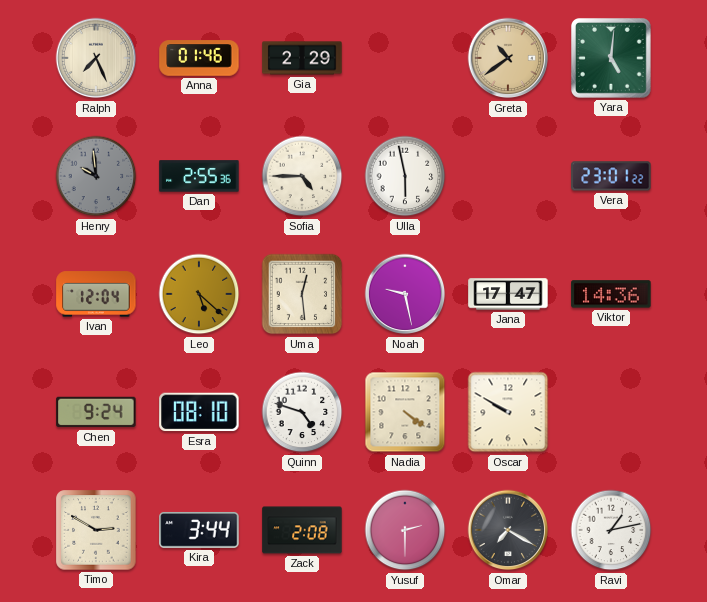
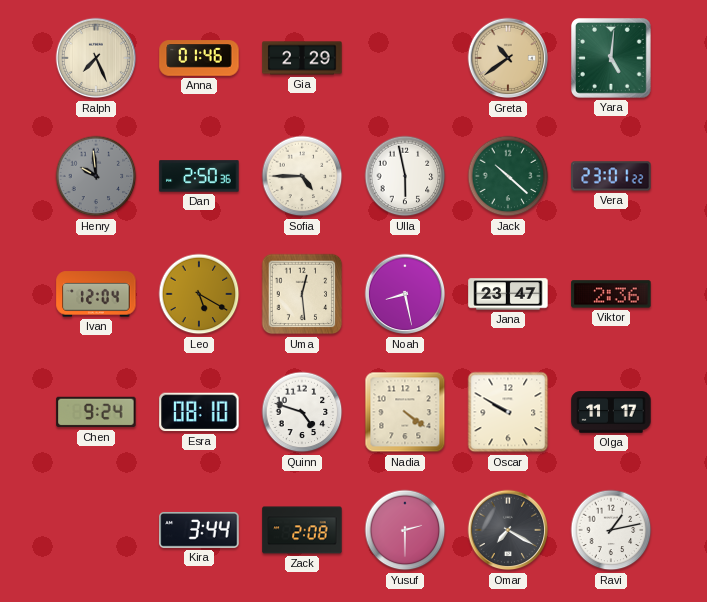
Dan: 2:55 -> 2:50 (199, 176)
Jack: none -> 10:22 (508, 176)
Leo: 5:22 -> 5:20 (199, 294)
Noah: 9:28 -> 8:28 (405, 294)
Jana: 17:47 -> 23:47 (508, 294)
Viktor: 14:36 -> 2:36 (611, 294)
Olga: none -> 11:17 (611, 412)
Timo: 2:50 -> none (96, 530)
